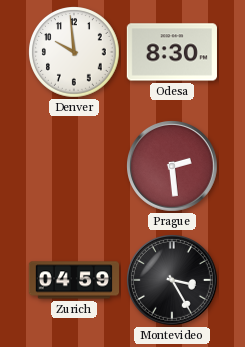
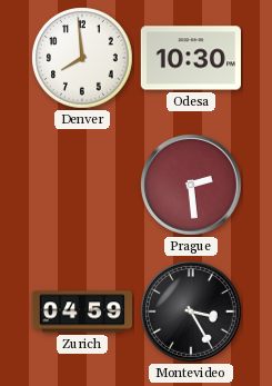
Denver: 9:59 -> 7:59 (83, 59)
Odesa: 8:30 -> 10:30 (191, 58)
